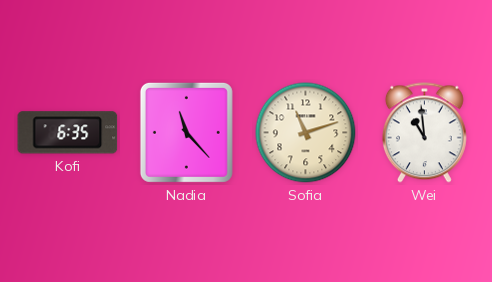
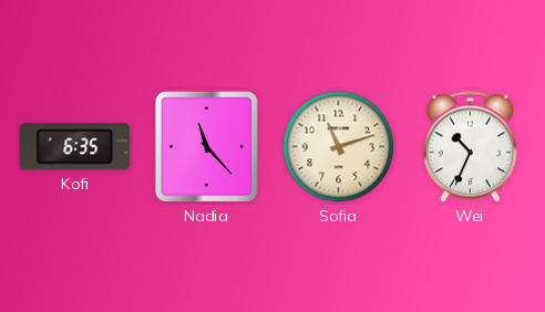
Wei: 10:59 -> 10:34 (470, 147)
